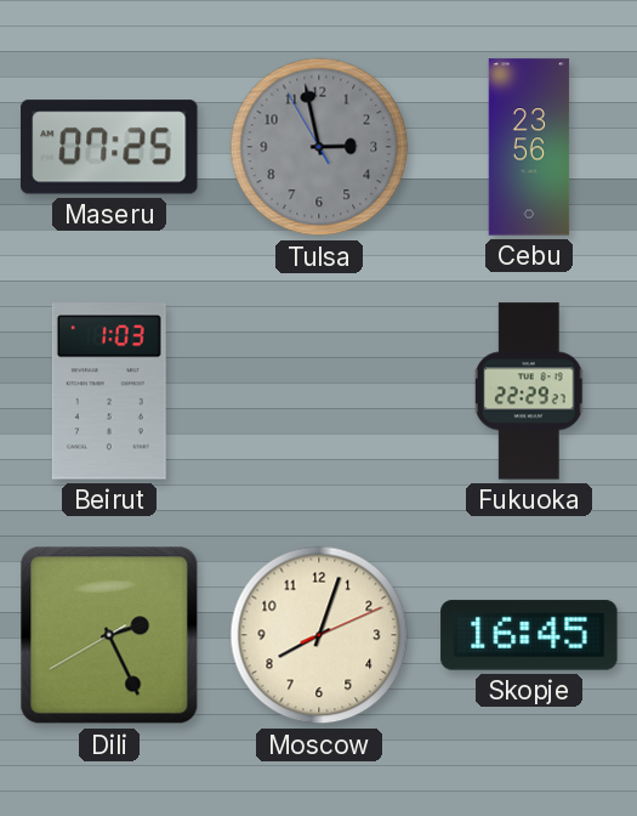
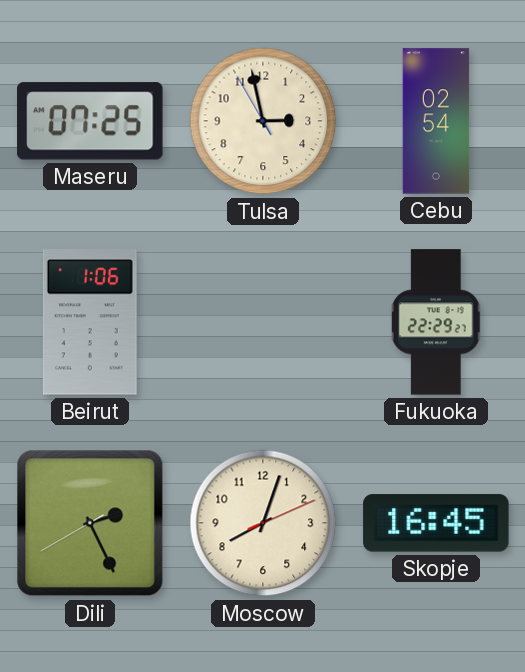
Tulsa dial: grey -> cream (263, 121)
Cebu: 23:56 -> 02:54 (436, 121)
Beirut: 1:03 -> 1:06 (90, 322)
